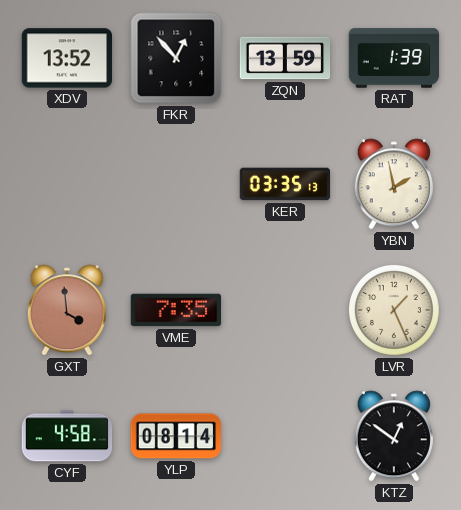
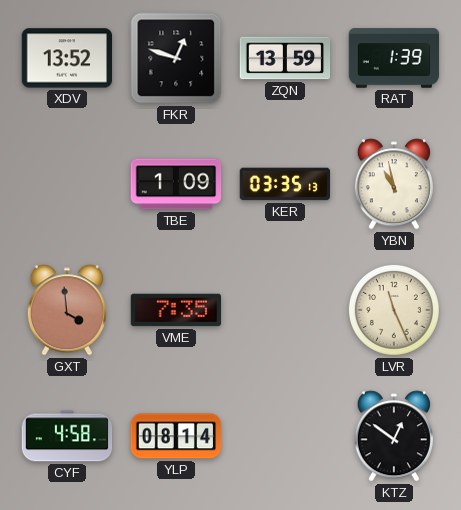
FKR: 12:53 -> 12:48 (176, 58)
TBE: none -> 1:09 (176, 184)
YBN: 1:58 -> 10:58 (394, 184)
LVR: 1:26 -> 11:26 (394, 310)
